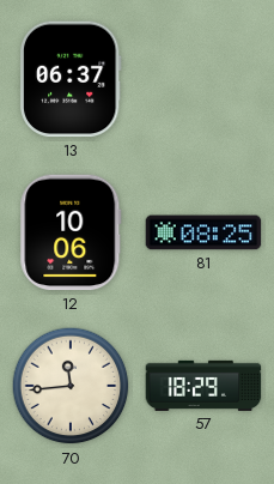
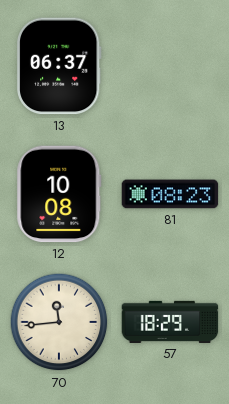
12: 10:06 -> 10:08 (59, 194)
81: 08:25 -> 08:23 (170, 194)
